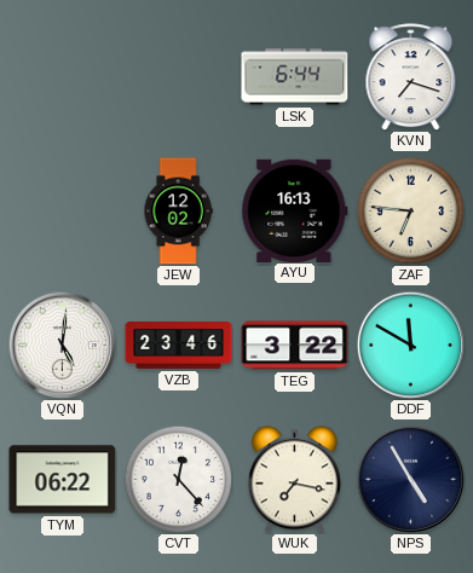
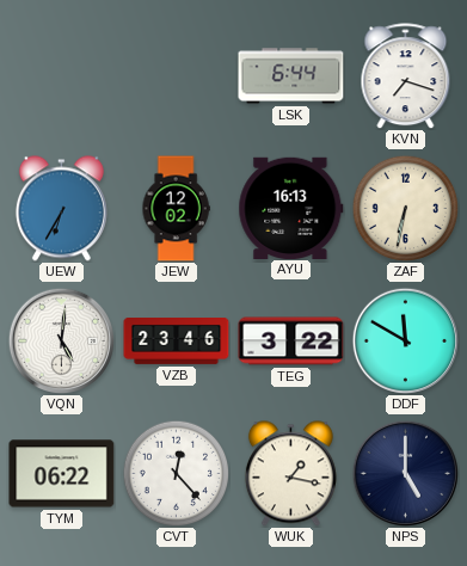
UEW: none -> 6:35 (61, 209)
ZAF: 6:46 -> 6:32 (405, 208)
WUK: 7:17 -> 1:17 (290, 474)
NPS: 4:55 -> 5:00 (405, 473)
